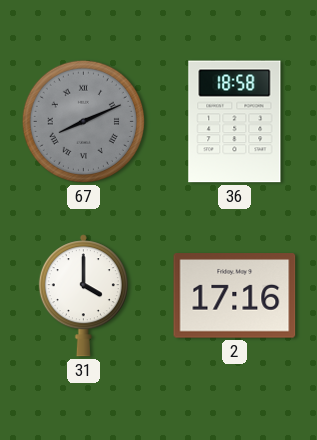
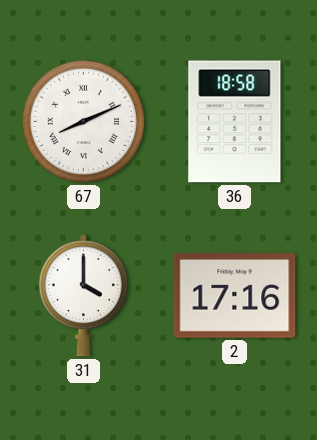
67 dial: grey -> white (83, 121)
